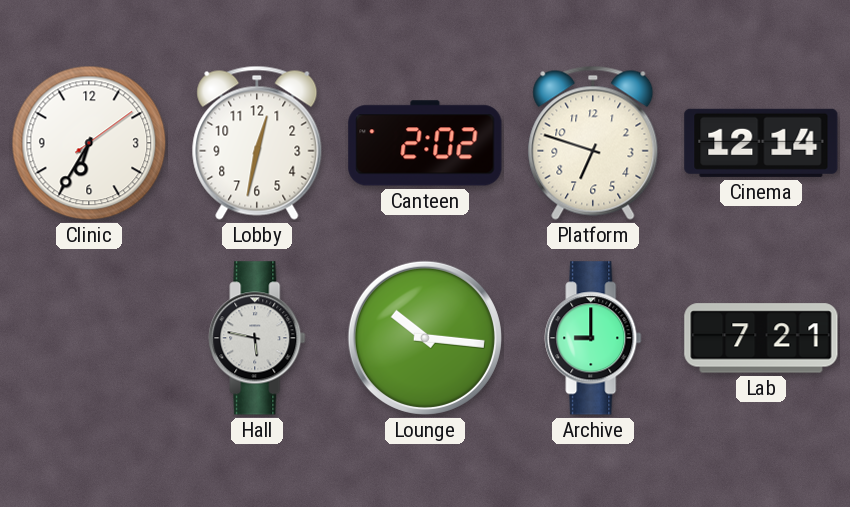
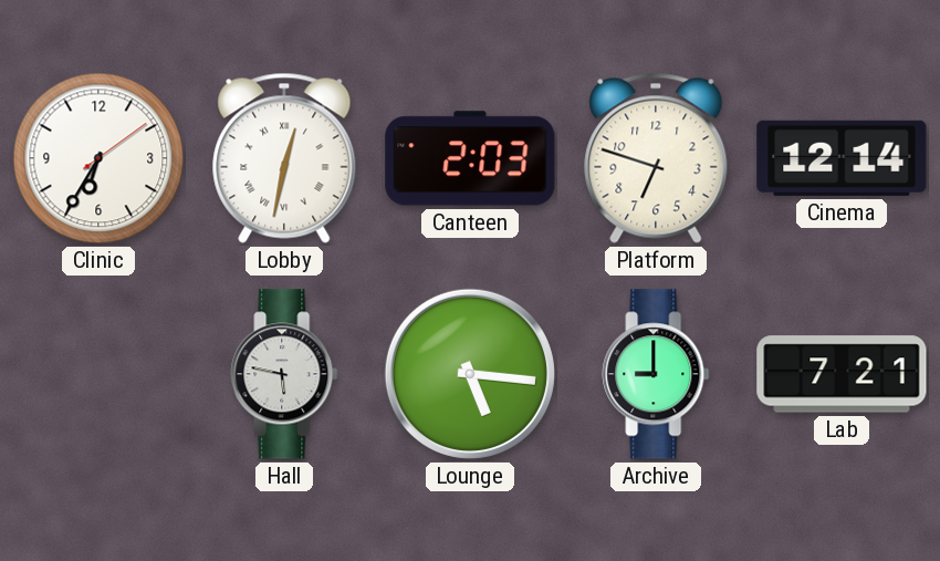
Lobby numerals: Arabic -> Roman (284, 158)
Canteen: 2:02 -> 2:03 (470, 158)
Lounge: 10:16 -> 5:16 (470, 374)
